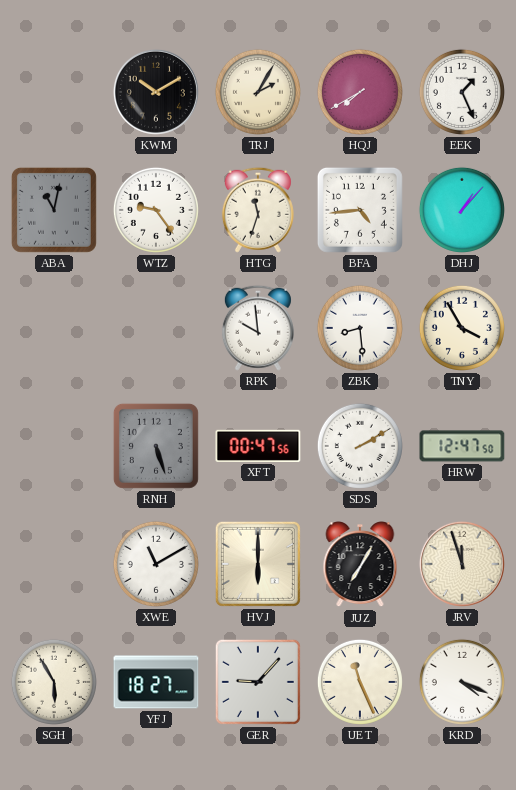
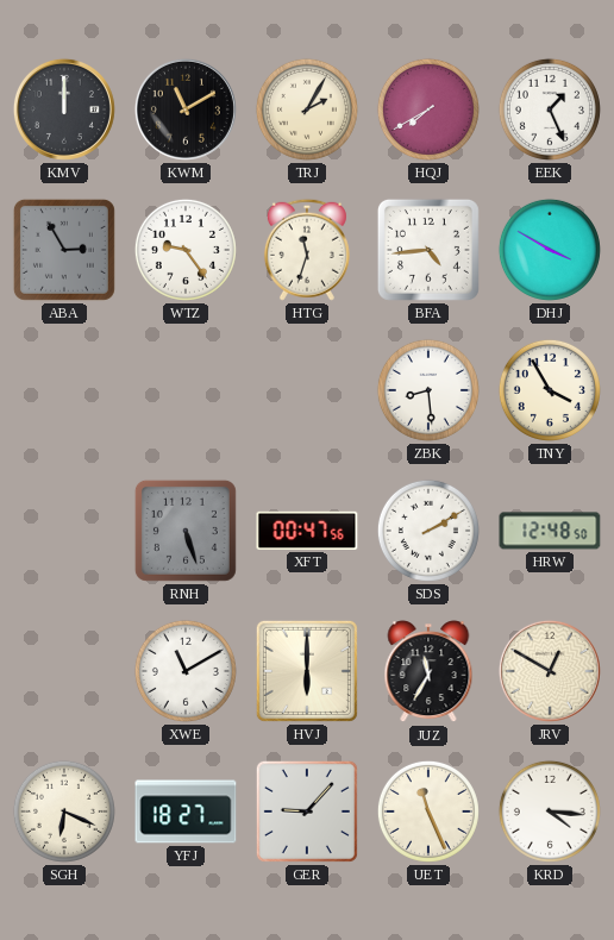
KMV: none -> 12:00 (64, 109)
KWM: 10:10 -> 11:10 (186, 109)
ABA: 11:02 -> 2:55 (64, 250)
DHJ: 1:07 -> 3:50 (550, 250)
RPK: 9:59 -> none (258, 328)
HRW: 12:47 -> 12:48 (550, 531)
JUZ: 7:05 -> 11:35 (428, 672)
JRV: 11:57 -> 12:50 (550, 671)
SGH: 5:55 -> 6:19 (64, 811)
KRD: 4:19 -> 4:16 (550, 811)
